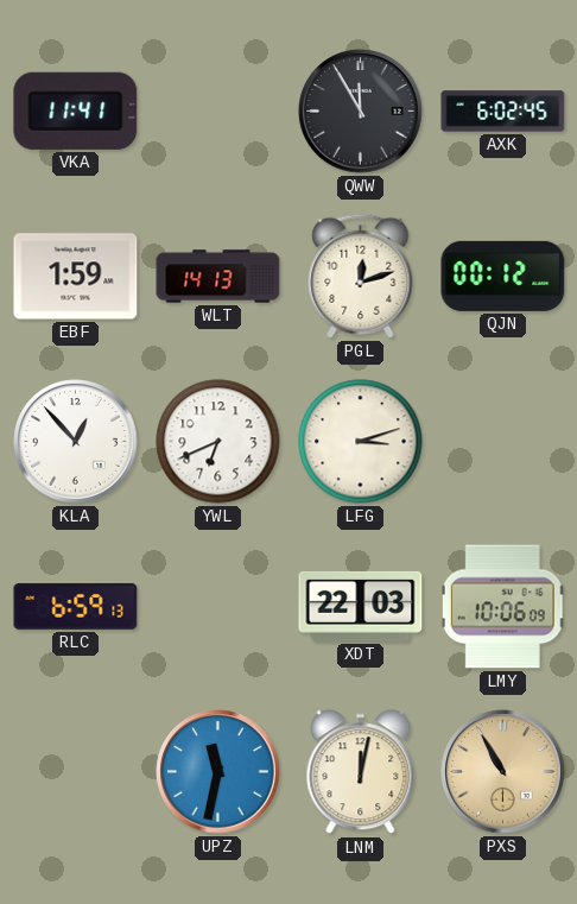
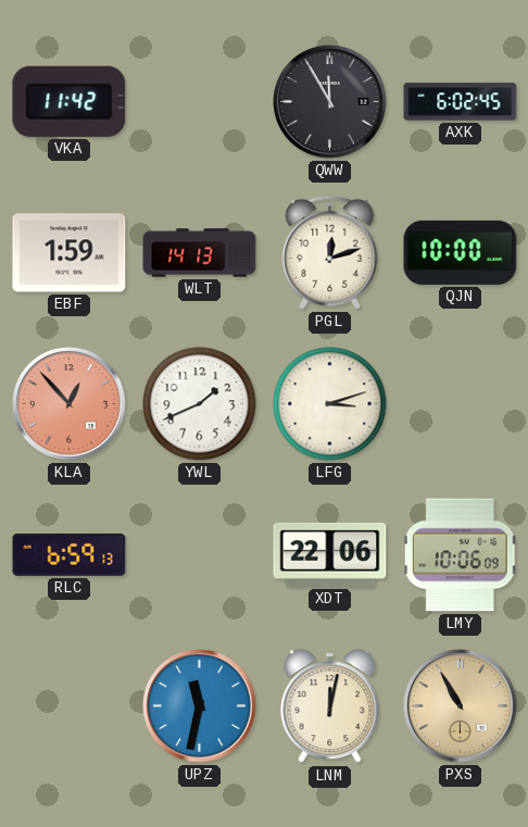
VKA: 11:41 -> 11:42 (70, 101)
QJN: 00:12 -> 10:00 (461, 252)
KLA dial: white -> salmon (70, 404)
YWL: 6:41 -> 1:41 (200, 404)
XDT: 22:03 -> 22:06 (330, 554)
